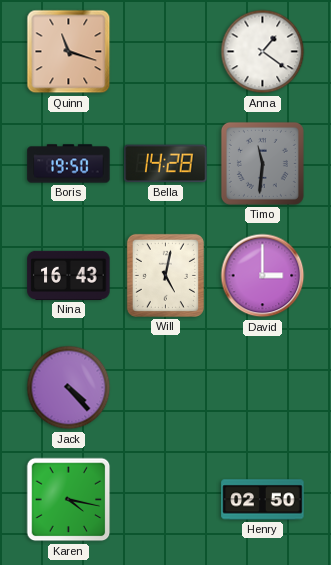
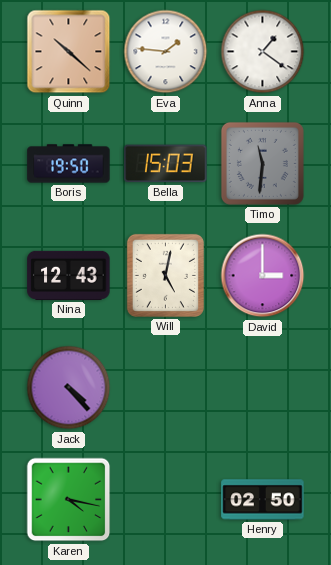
Quinn: 11:18 -> 10:22 (69, 52)
Eva: none -> 1:46 (166, 52)
Bella: 14:28 -> 15:03 (166, 164)
Nina: 16:43 -> 12:43 (69, 275)
